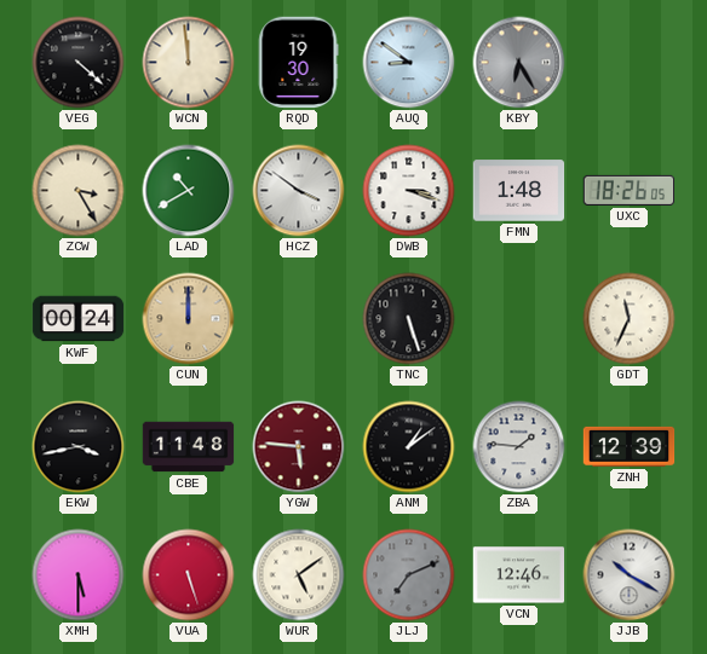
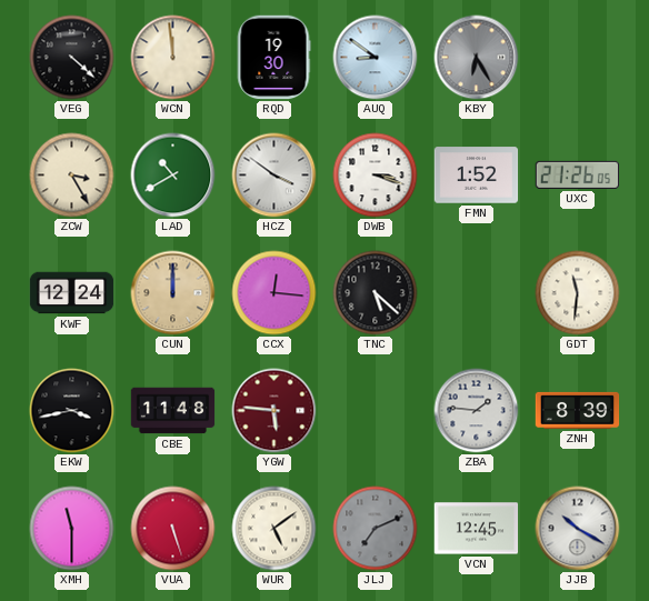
FMN: 1:48 -> 1:52 (477, 176)
UXC: 18:26 -> 21:26 (578, 174)
KWF: 00:24 -> 12:24 (72, 293)
CCX: none -> 12:16 (274, 293)
TNC: 5:27 -> 5:22 (376, 293)
GDT: 11:34 -> 11:31 (578, 293)
ANM: 1:09 -> none (409, 447)
ZNH: 12:39 -> 8:39 (578, 410)
XMH: 5:30 -> 11:30 (72, 529)
VCN: 12:46 -> 12:45 (477, 529)
